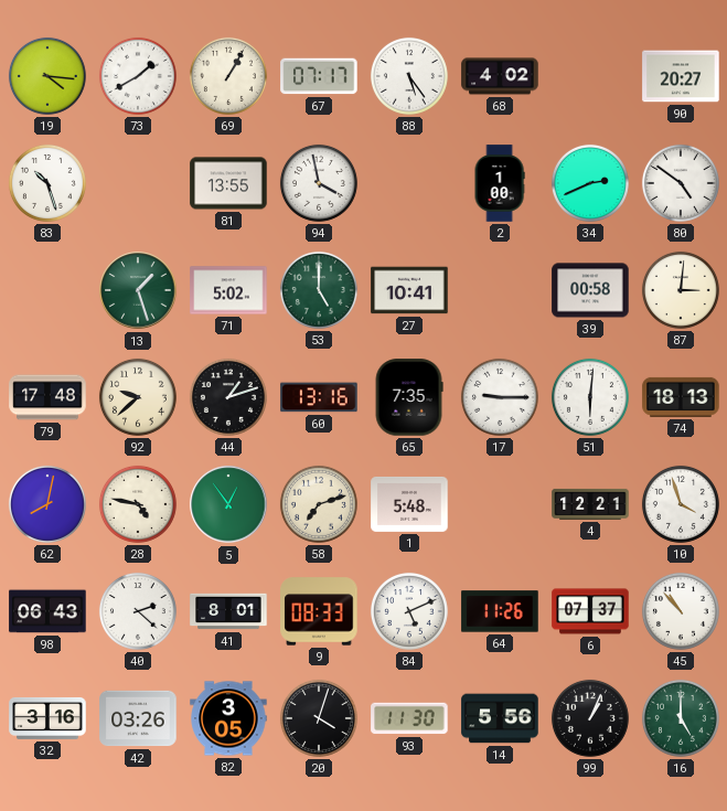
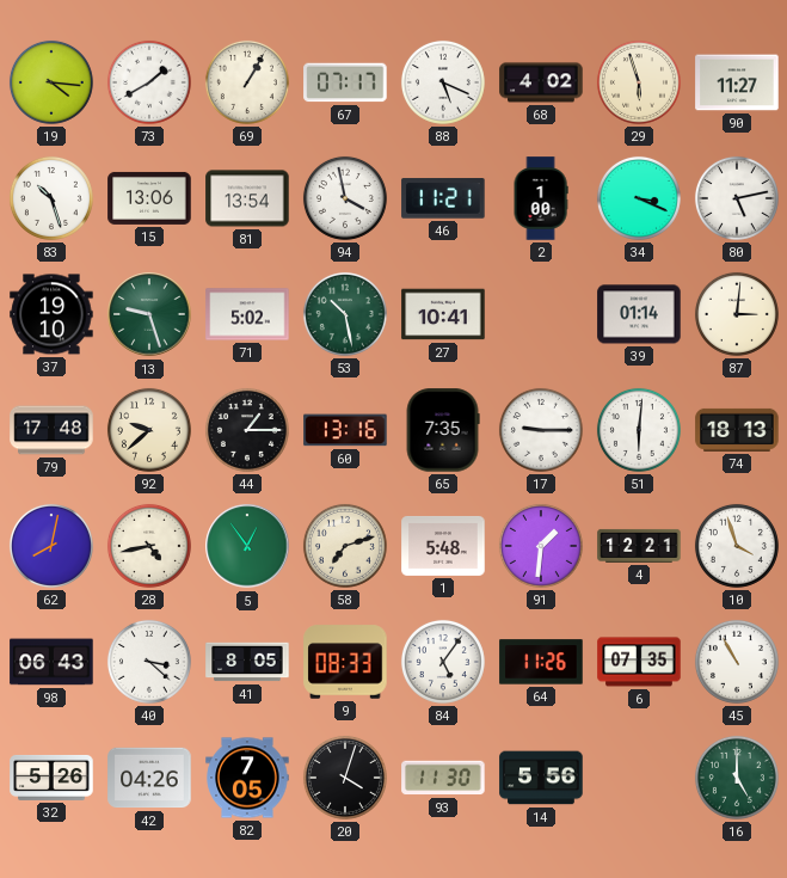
88: 5:24 -> 5:19 (443, 82)
29: none -> 5:57 (639, 82)
90: 20:27 -> 11:27 (737, 82)
15: none -> 13:06 (149, 198)
81: 13:55 -> 13:54 (247, 198)
46: none -> 11:21 (443, 198)
34: 2:41 -> 3:19 (639, 198)
80: 4:51 -> 5:13 (737, 198)
37: none -> 19:10 (51, 314)
13: 1:27 -> 9:27 (149, 314)
53: 5:00 -> 10:28 (345, 314)
39: 00:58 -> 01:14 (639, 314)
44: 1:12 -> 1:15 (247, 430)
28: 4:47 -> 4:43 (149, 546)
91: none -> 1:31 (541, 546)
40: 2:22 -> 3:22 (149, 662)
41: 8:01 -> 8:05 (247, 662)
84: 5:11 -> 5:06 (443, 662)
6: 07:37 -> 07:35 (639, 662)
45: 10:53 -> 10:55 (737, 662)
32: 3:16 -> 5:26 (51, 778)
42: 03:26 -> 04:26 (149, 778)
82: 3:05 -> 7:05 (247, 778)
99: 1:04 -> none (590, 718)
